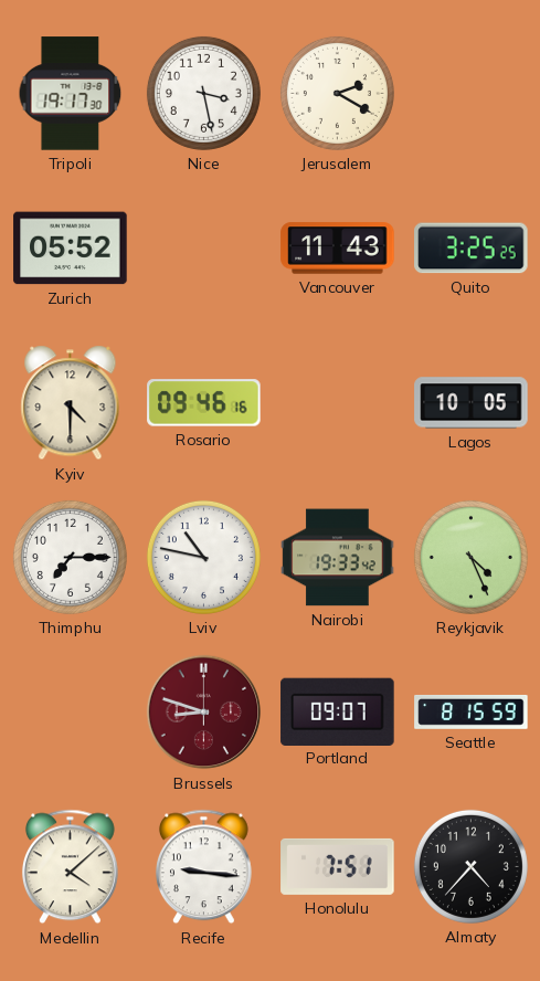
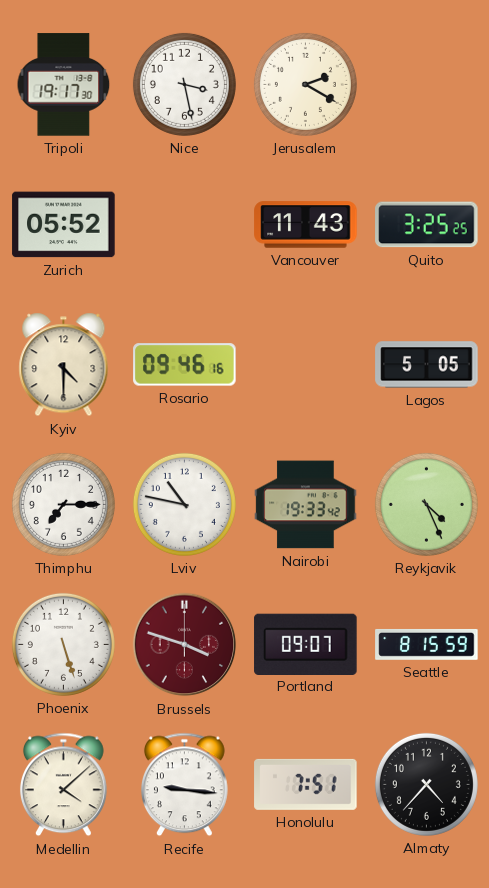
Lagos: 10:05 -> 5:05 (427, 365)
Phoenix: none -> 5:27 (63, 644)
Brussels: 8:48 -> 3:48 (185, 645)
